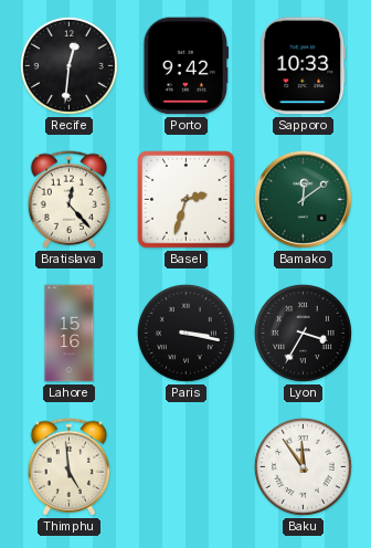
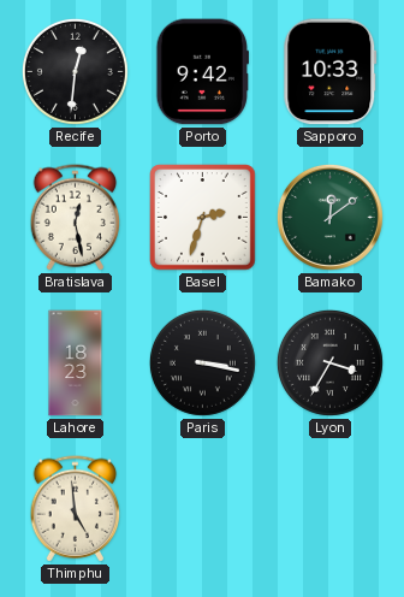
Bratislava: 12:23 -> 12:28 (76, 218)
Lahore: 15:16 -> 18:23 (76, 363)
Baku: 11:54 -> none (303, 466)
